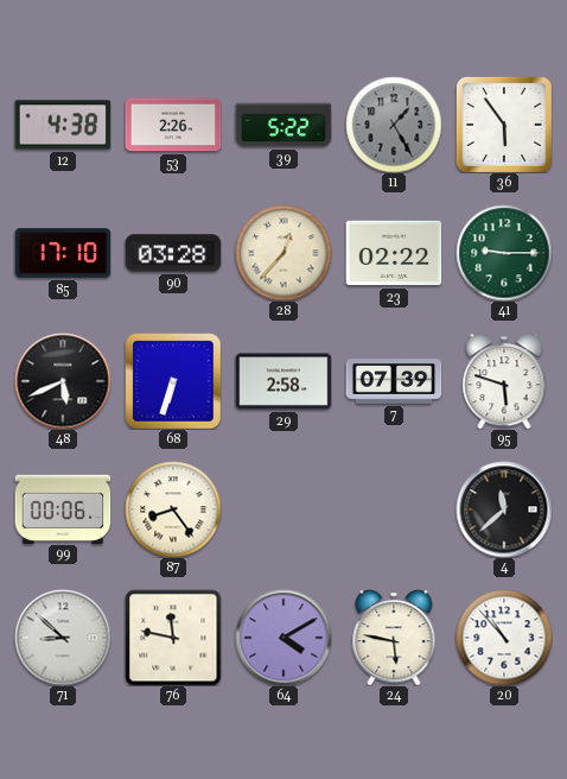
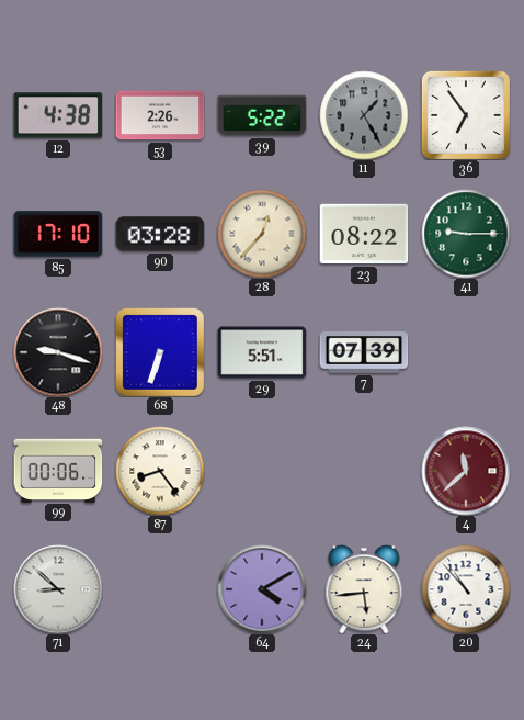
36: 5:54 -> 6:54 (466, 115)
23: 02:22 -> 08:22 (364, 234)
48: 5:41 -> 9:18 (58, 352)
29: 2:58 -> 5:51 (262, 352)
95: 5:48 -> none (504, 381)
4 dial: black -> burgundy (466, 471)
76: 11:47 -> none (173, 638)
24: 5:47 -> 5:44 (364, 589)
